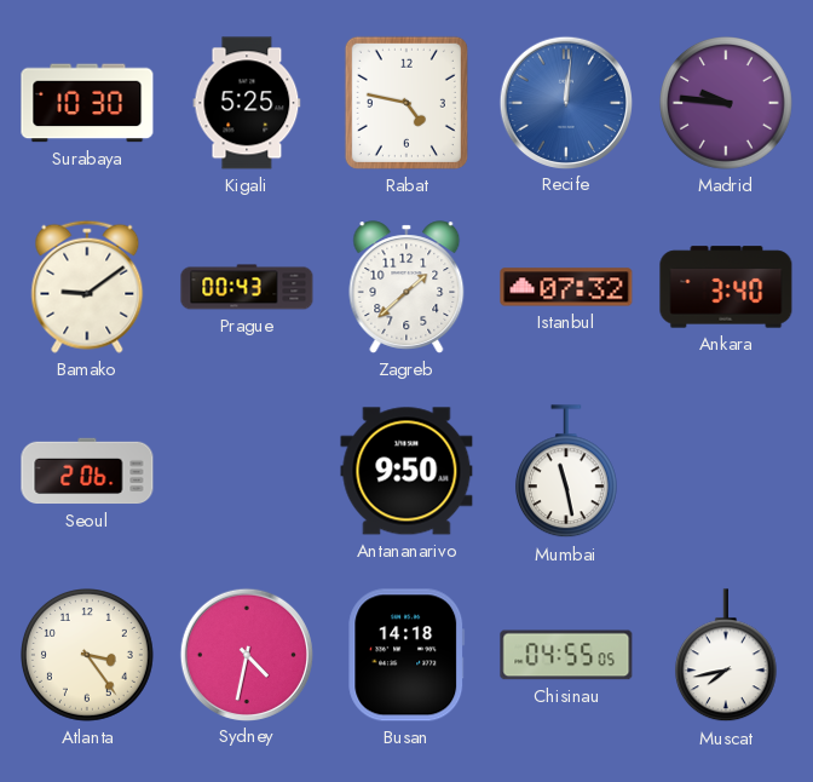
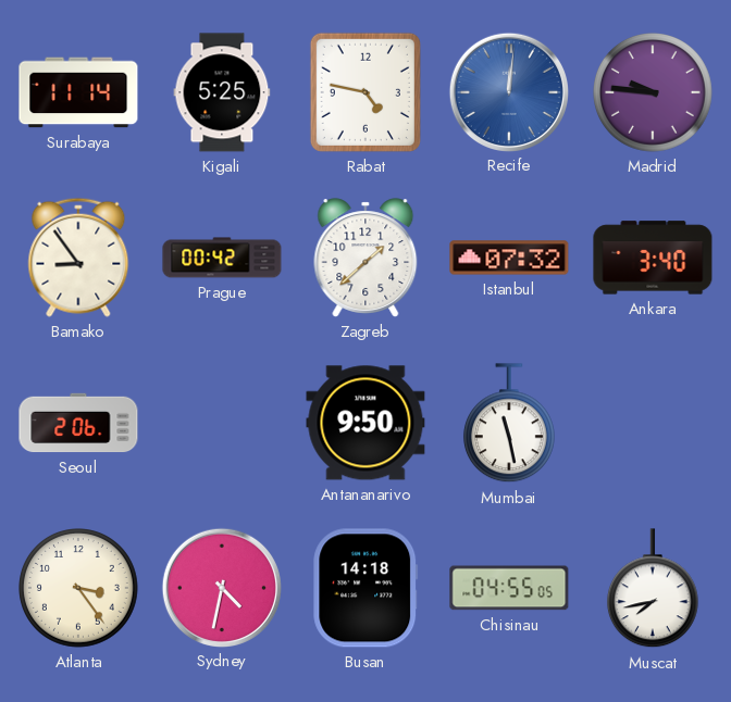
Surabaya: 10:30 -> 11:14 (78, 92)
Bamako: 9:09 -> 8:54 (78, 258)
Prague: 00:43 -> 00:42 (222, 258)
